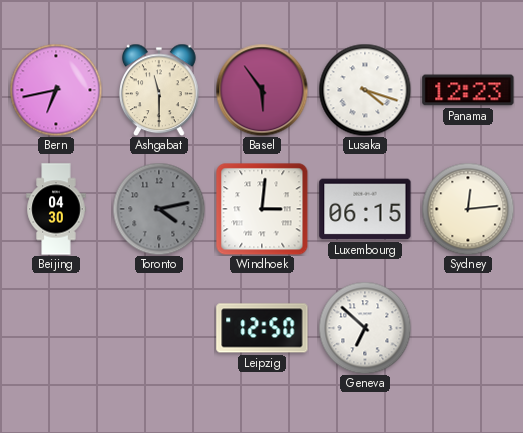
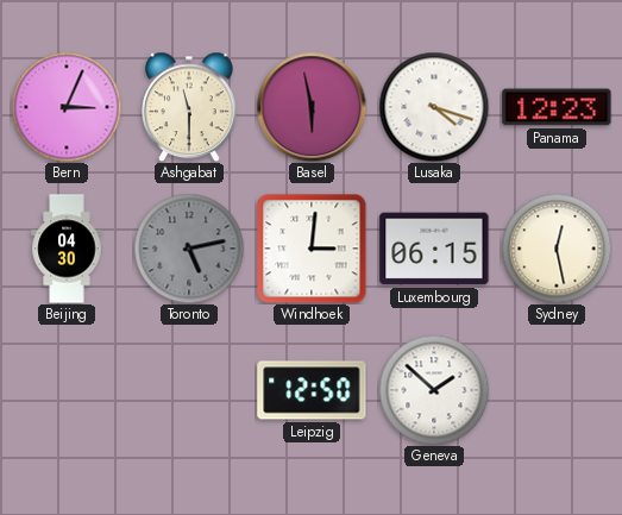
Bern: 6:43 -> 3:04 (67, 107)
Basel: 5:54 -> 5:58 (312, 107)
Toronto: 4:13 -> 5:13 (189, 249)
Sydney: 12:14 -> 12:28 (557, 249)
Geneva: 6:52 -> 1:52 (434, 390)
